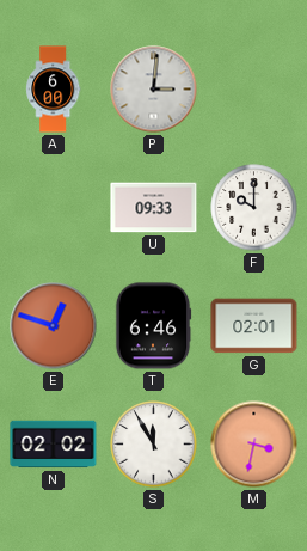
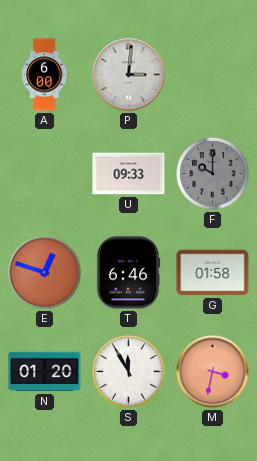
F dial: white -> grey (213, 174)
G: 02:01 -> 01:58 (213, 273)
N: 02:02 -> 01:20 (45, 372)
